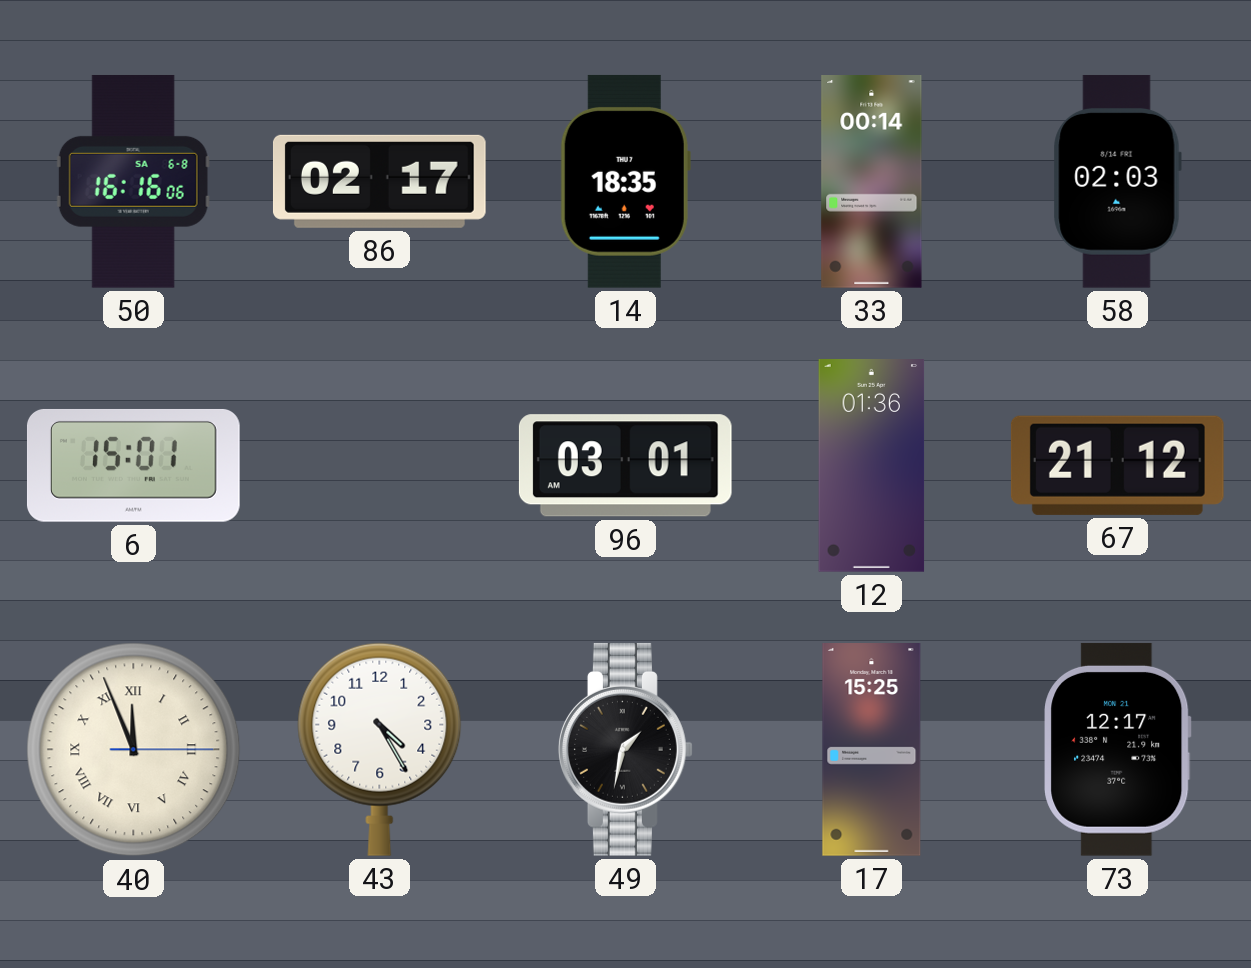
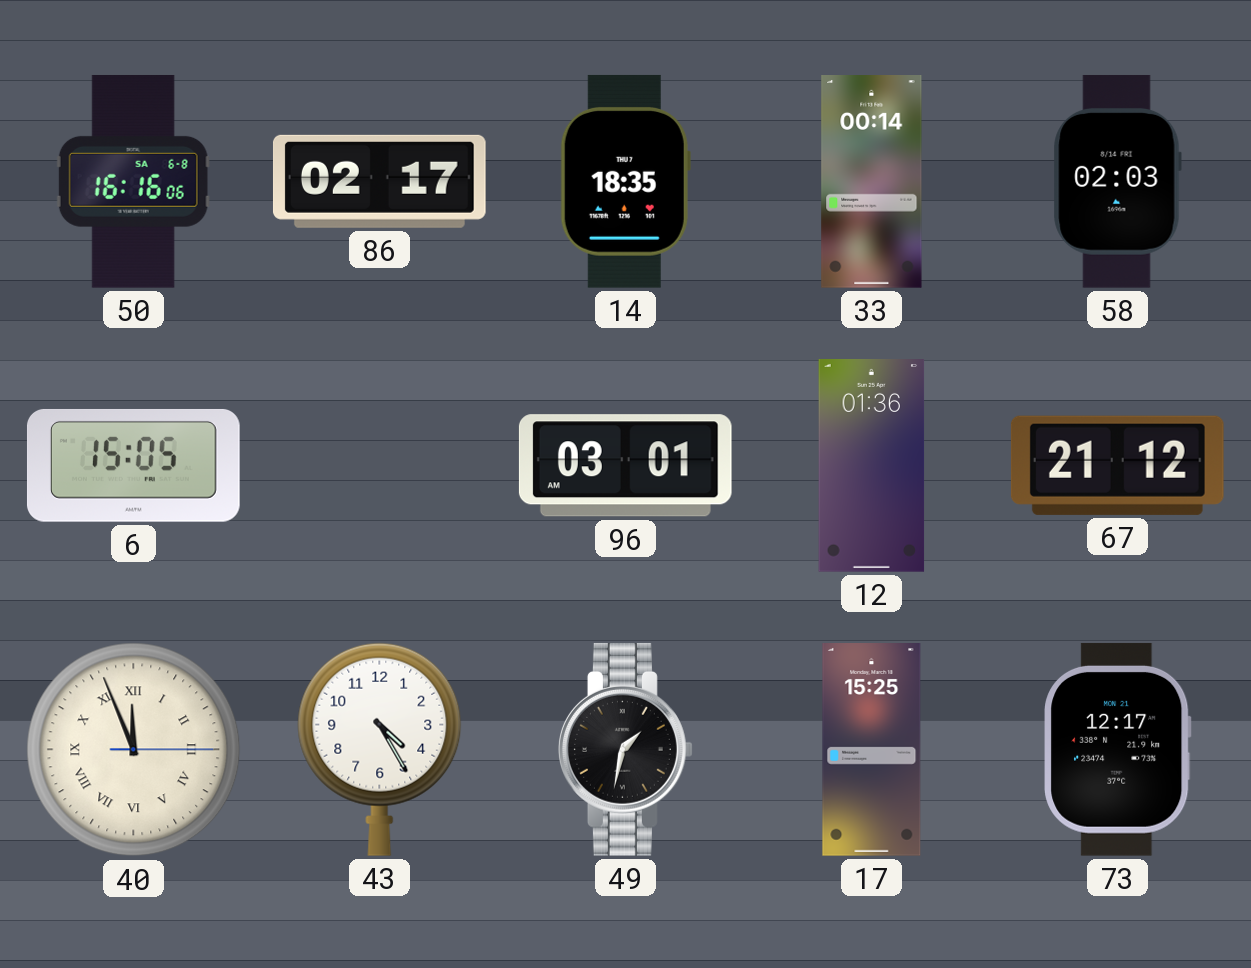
6: 15:01 -> 15:05 (133, 465)
